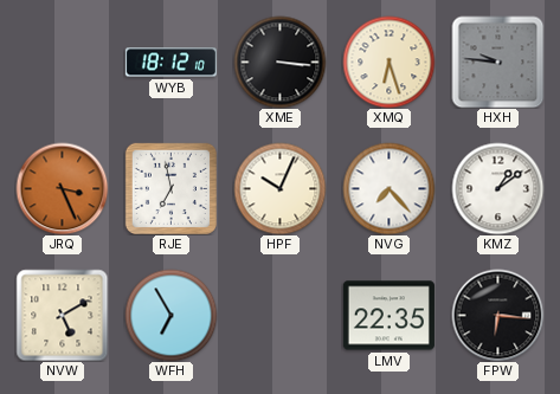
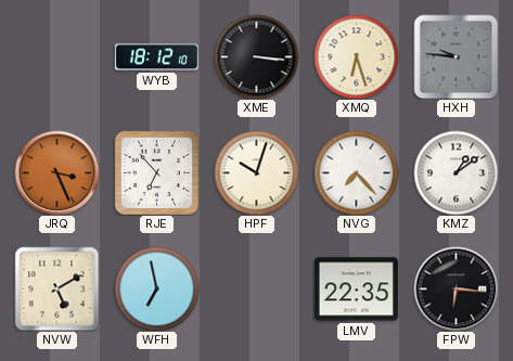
RJE: 6:58 -> 6:53 (156, 172)
HPF: 10:04 -> 10:03 (256, 172)
WFH: 6:55 -> 6:58 (156, 288)
